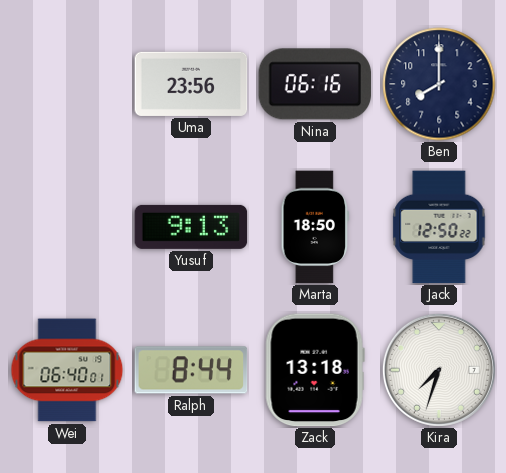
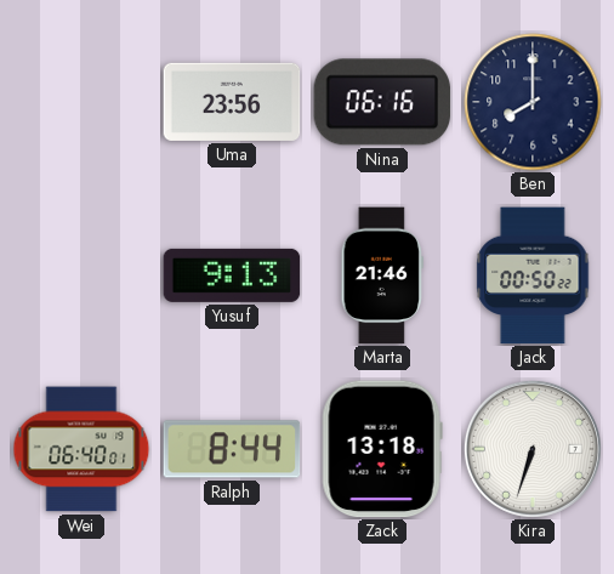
Marta: 18:50 -> 21:46 (382, 275)
Jack: 12:50 -> 00:50 (533, 275)
Kira: 7:33 -> 6:33 (533, 449)
